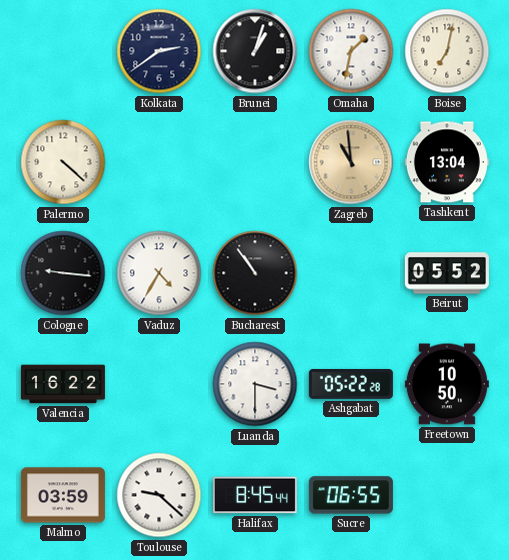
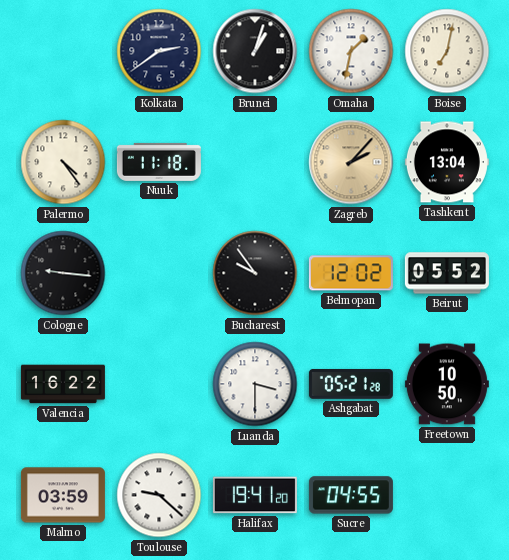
Palermo: 4:22 -> 4:24 (63, 162)
Nuuk: none -> 11:18 (159, 162)
Zagreb: 10:59 -> 2:07 (351, 162)
Vaduz: 4:35 -> none (159, 273)
Bucharest: 10:54 -> 9:54 (255, 273)
Belmopan: none -> 12:02 (351, 273)
Ashgabat: 05:22 -> 05:21 (351, 384)
Halifax: 8:45 -> 19:41 (255, 495)
Sucre: 06:55 -> 04:55 (351, 495)
